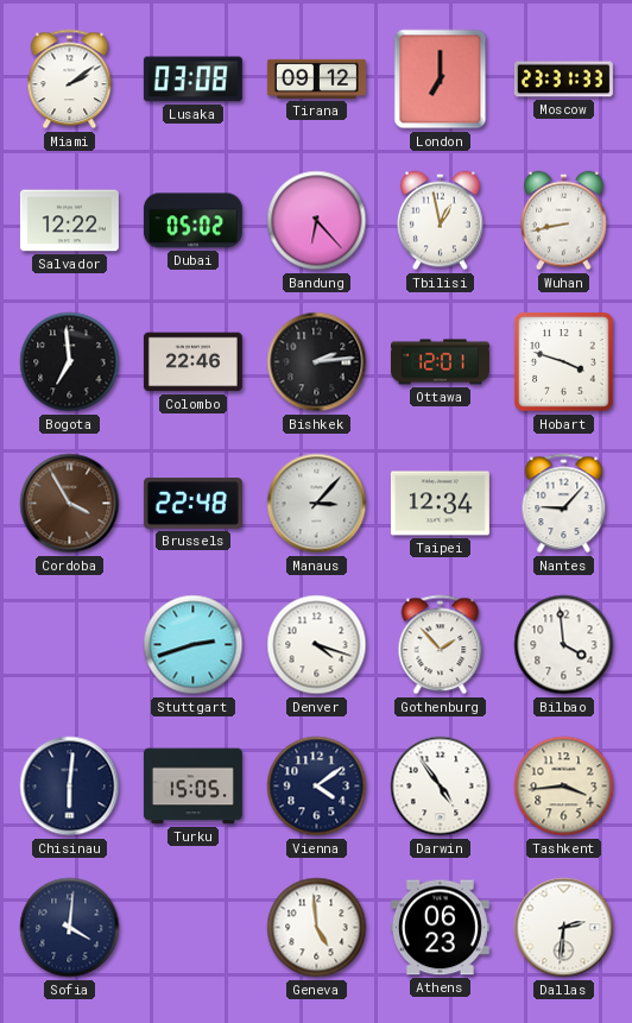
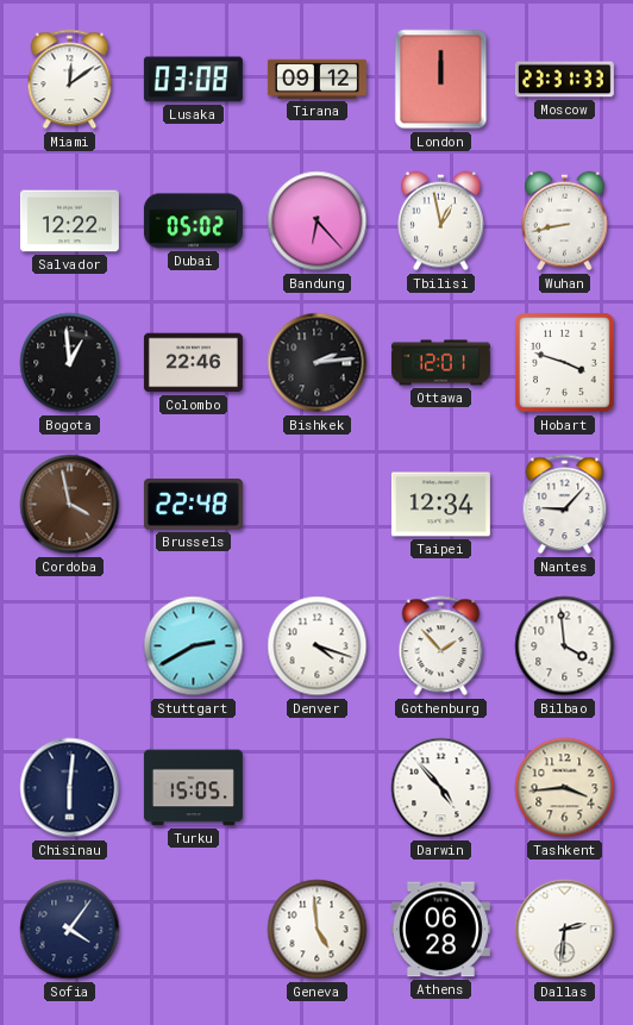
Miami: 2:09 -> 12:09 (70, 80)
London: 7:00 -> 12:00 (441, 80)
Bogota: 6:59 -> 12:59 (70, 363)
Cordoba: 3:55 -> 3:58 (70, 505)
Manaus: 3:07 -> none (317, 504)
Stuttgart: 2:42 -> 2:40 (194, 646)
Vienna: 4:09 -> none (317, 787)
Darwin: 4:54 -> 4:53 (441, 788)
Sofia: 4:01 -> 4:06 (70, 930)
Athens: 06:23 -> 06:28 (440, 930)
